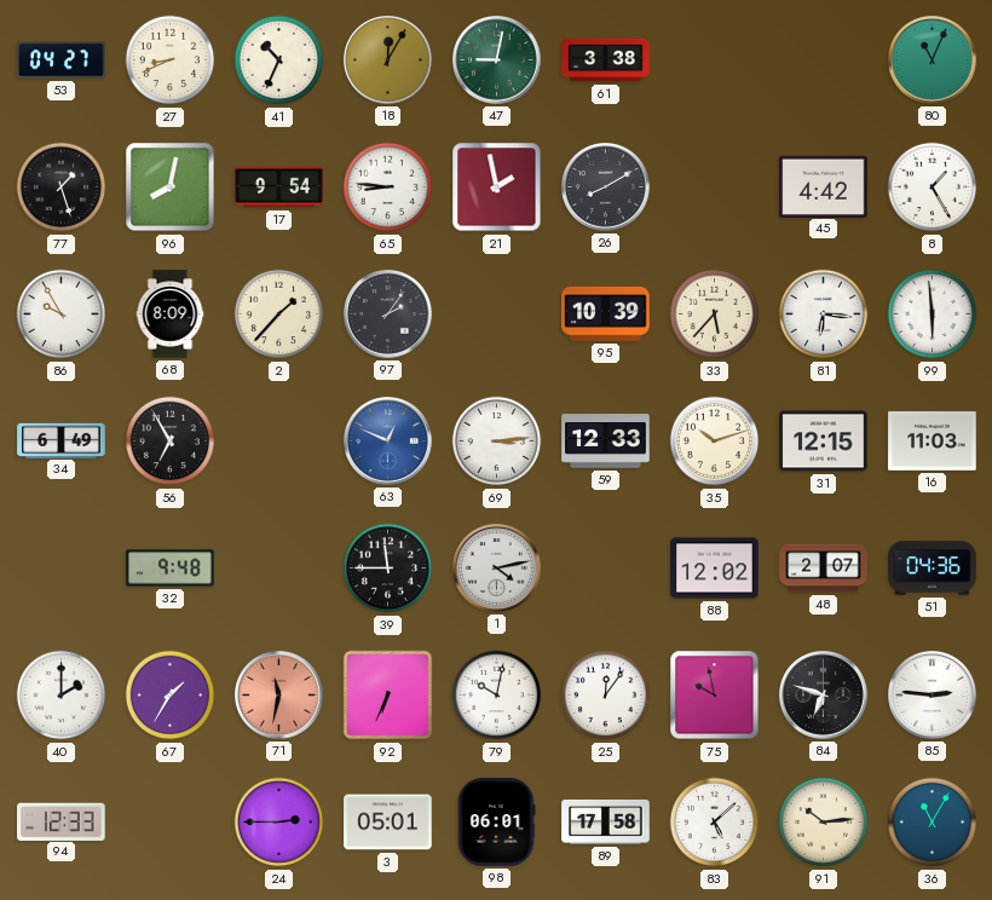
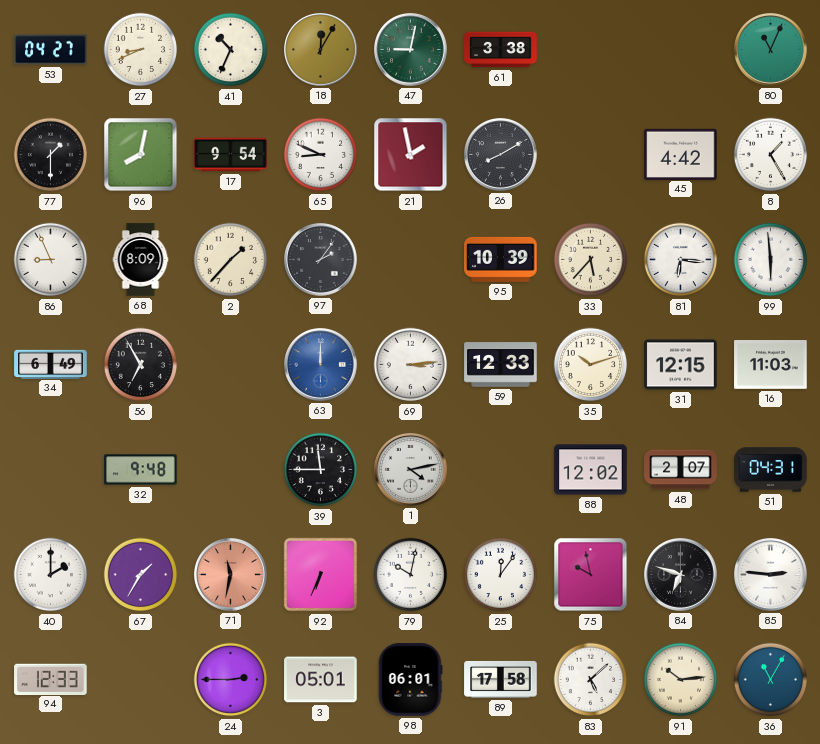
77: 1:27 -> 1:30 (51, 155)
65: 8:46 -> 8:49 (321, 155)
86: 9:55 -> 8:56 (51, 260)
63: 12:49 -> 12:00 (321, 365)
51: 04:36 -> 04:31 (771, 470)
